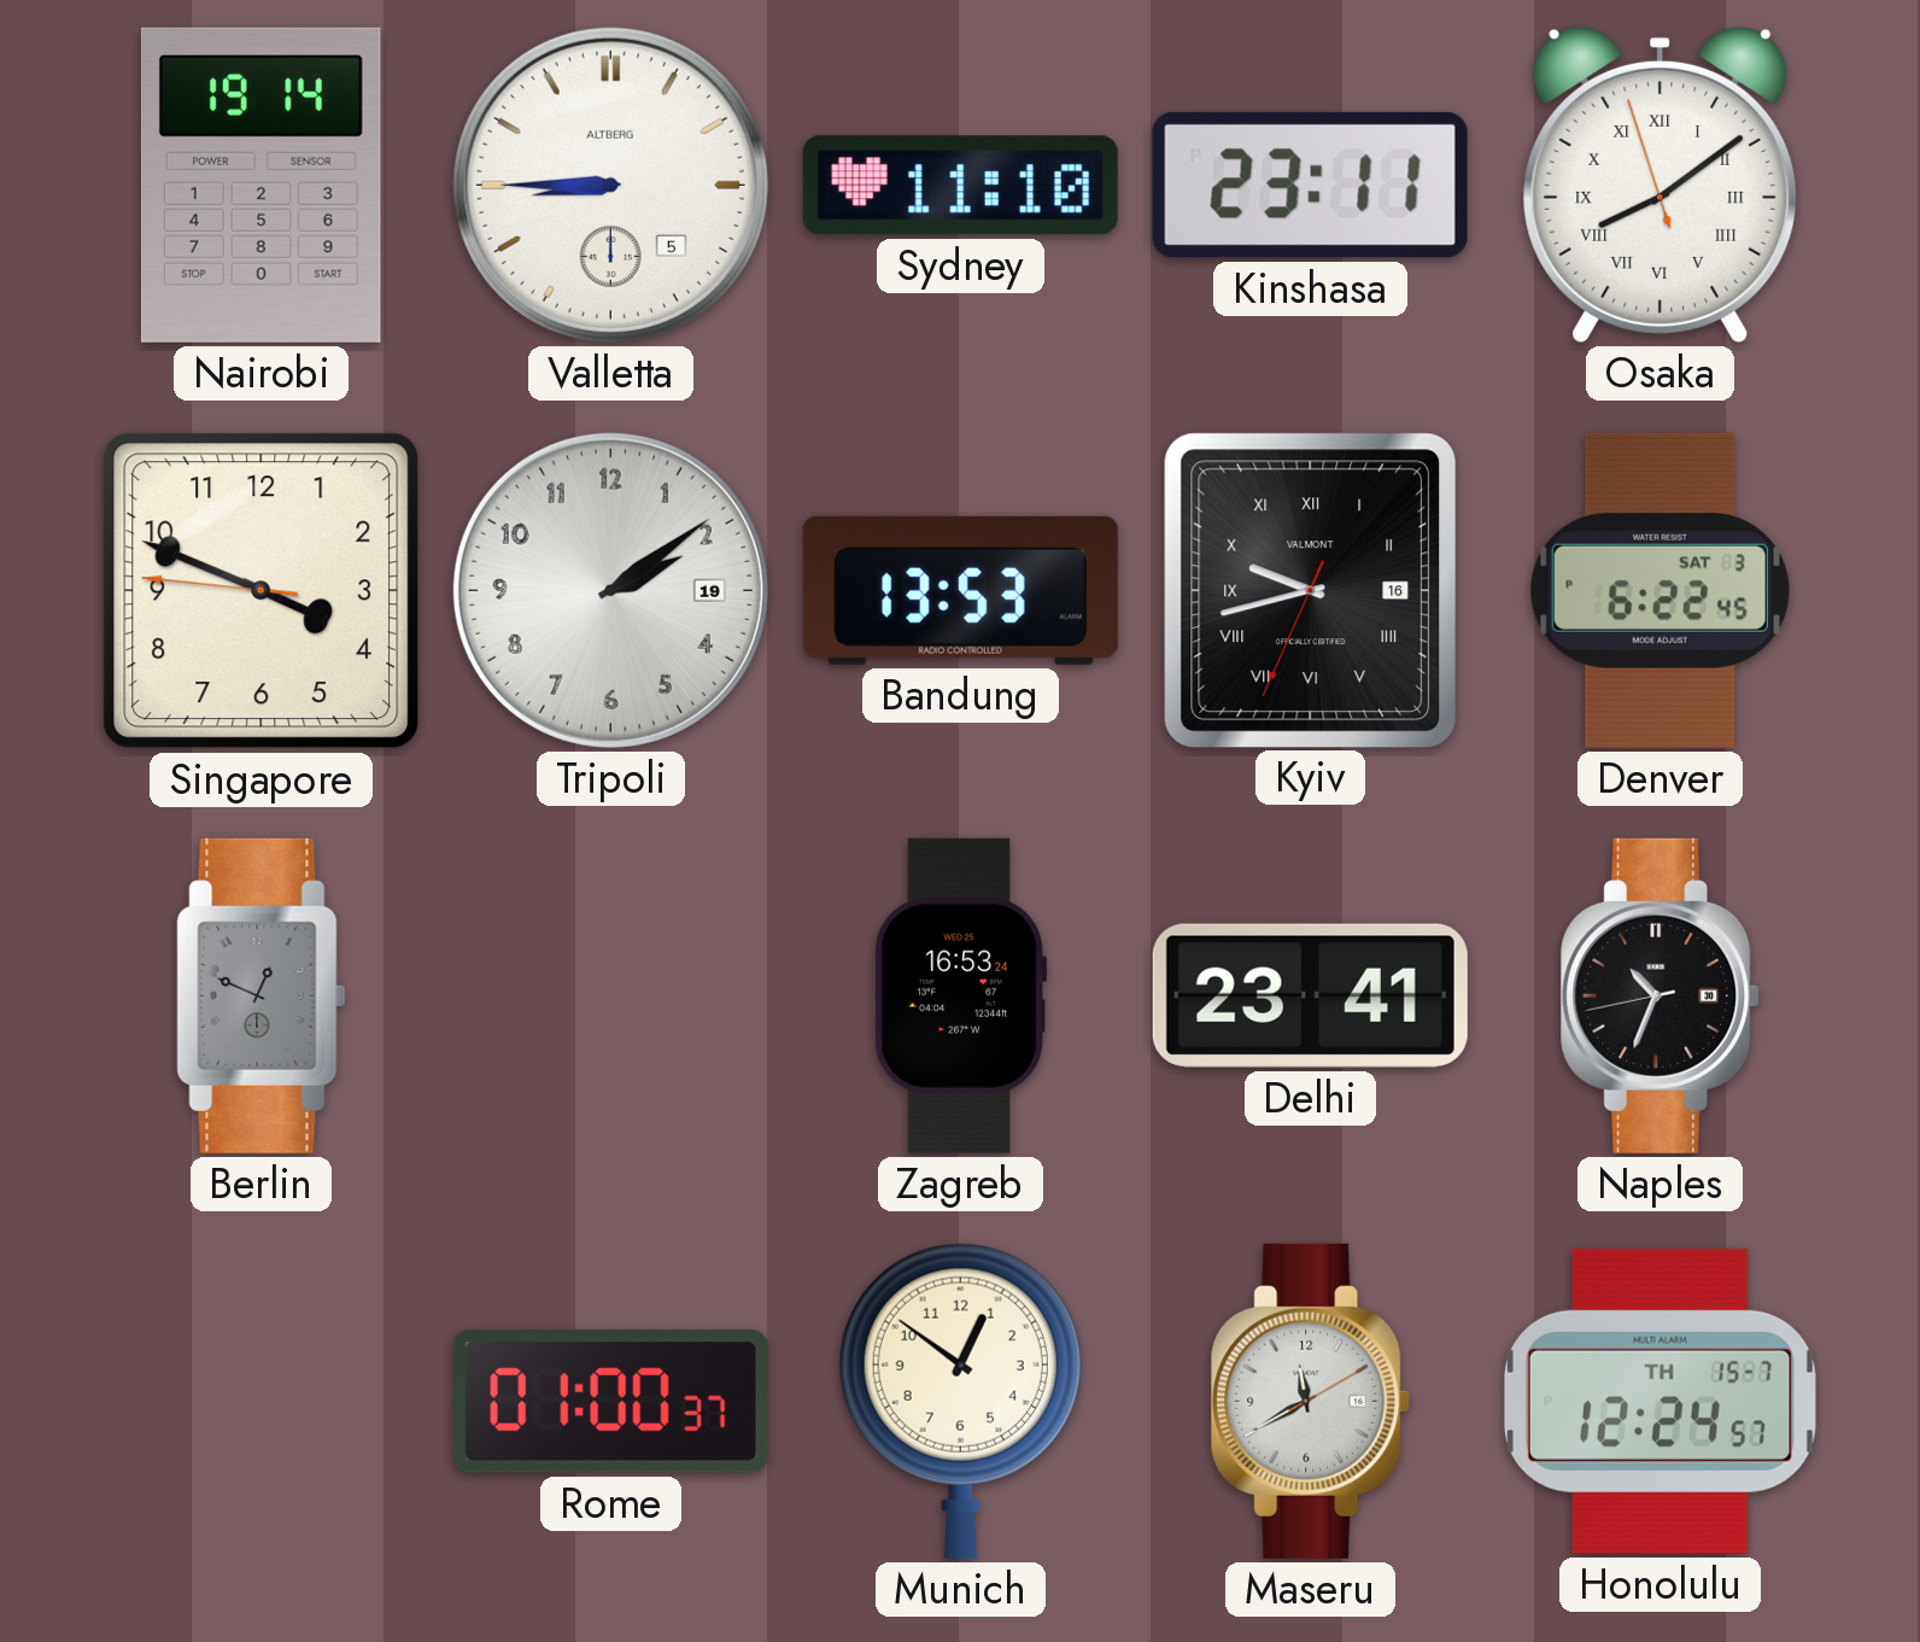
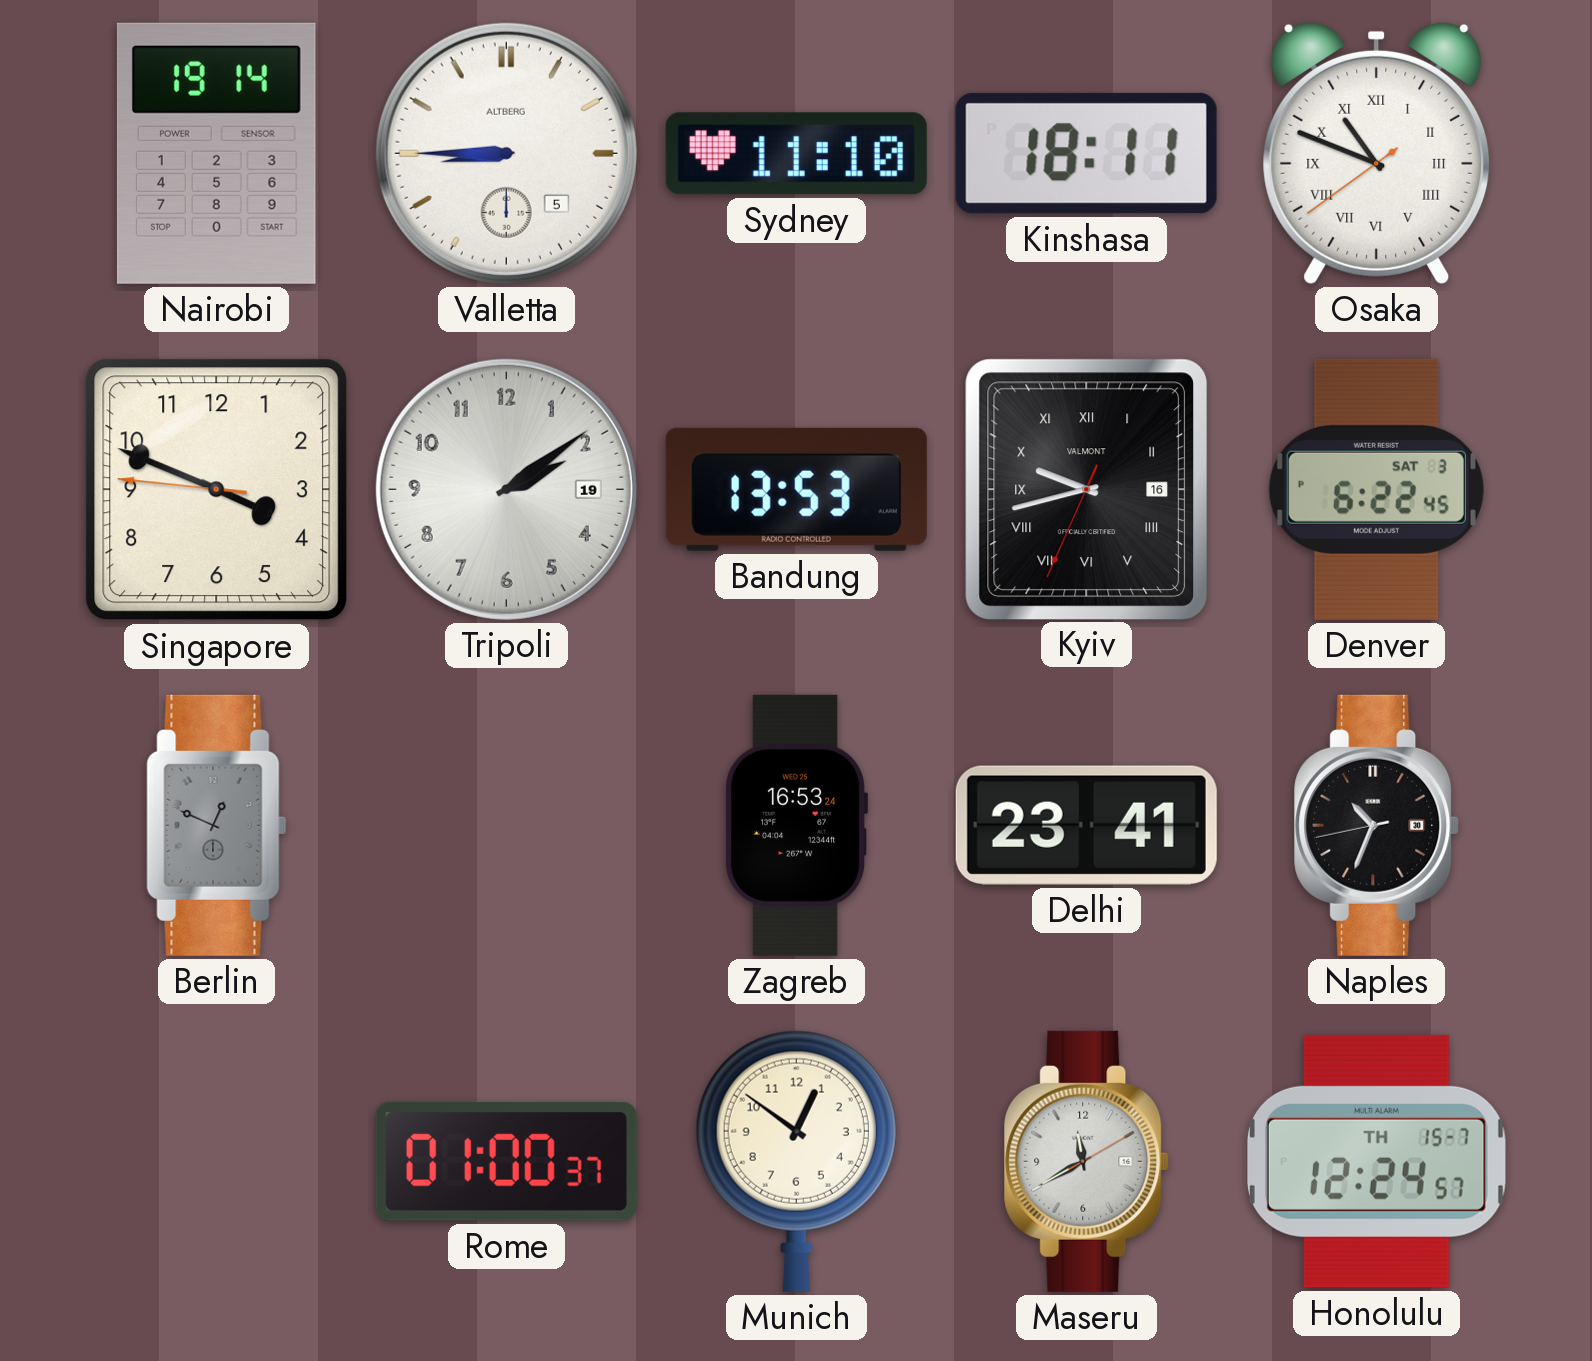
Kinshasa: 23:11 -> 18:11 (1086, 153)
Osaka: 8:08 -> 10:48 (1377, 153)
